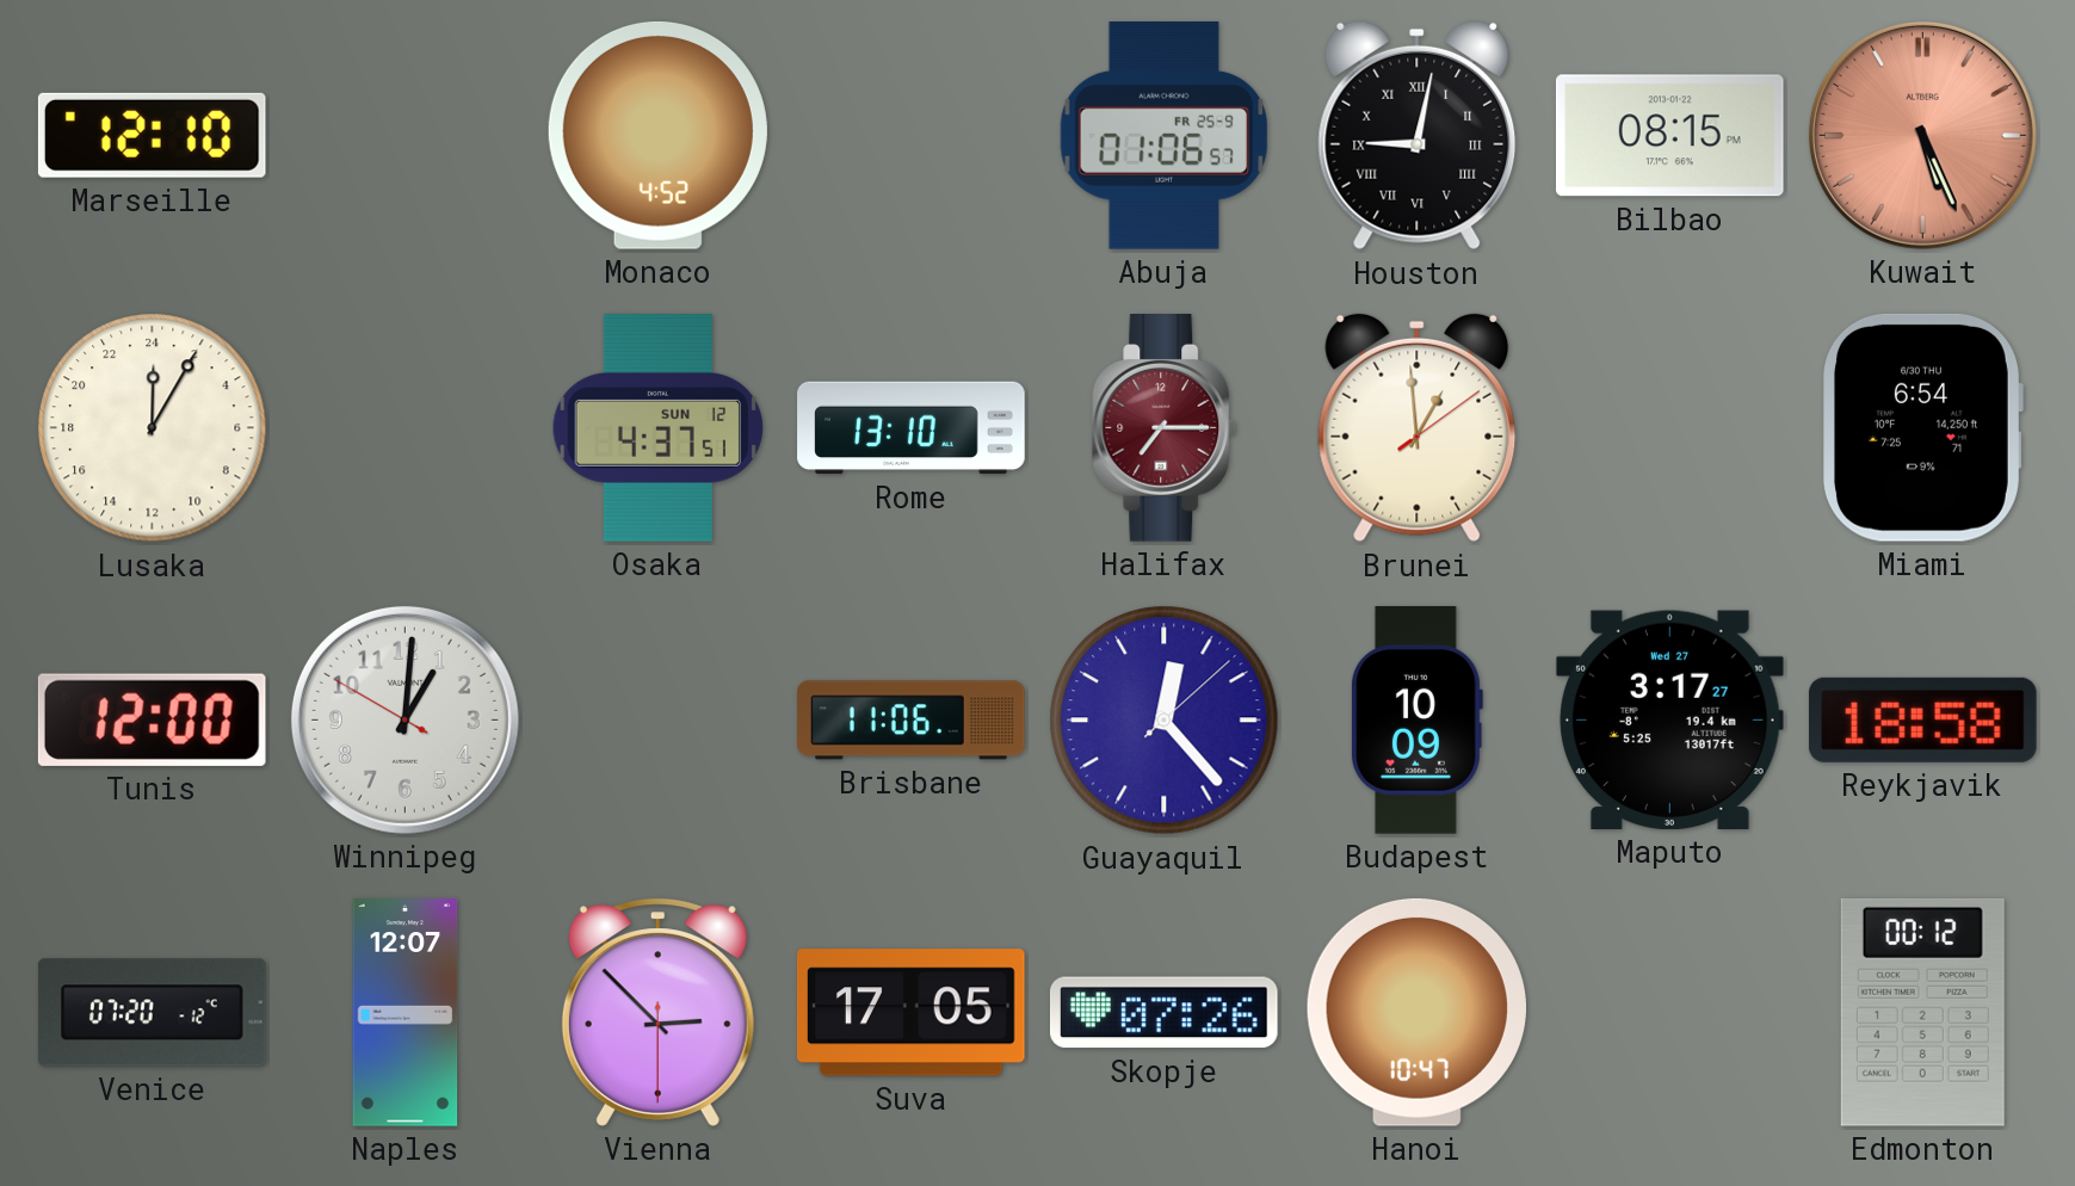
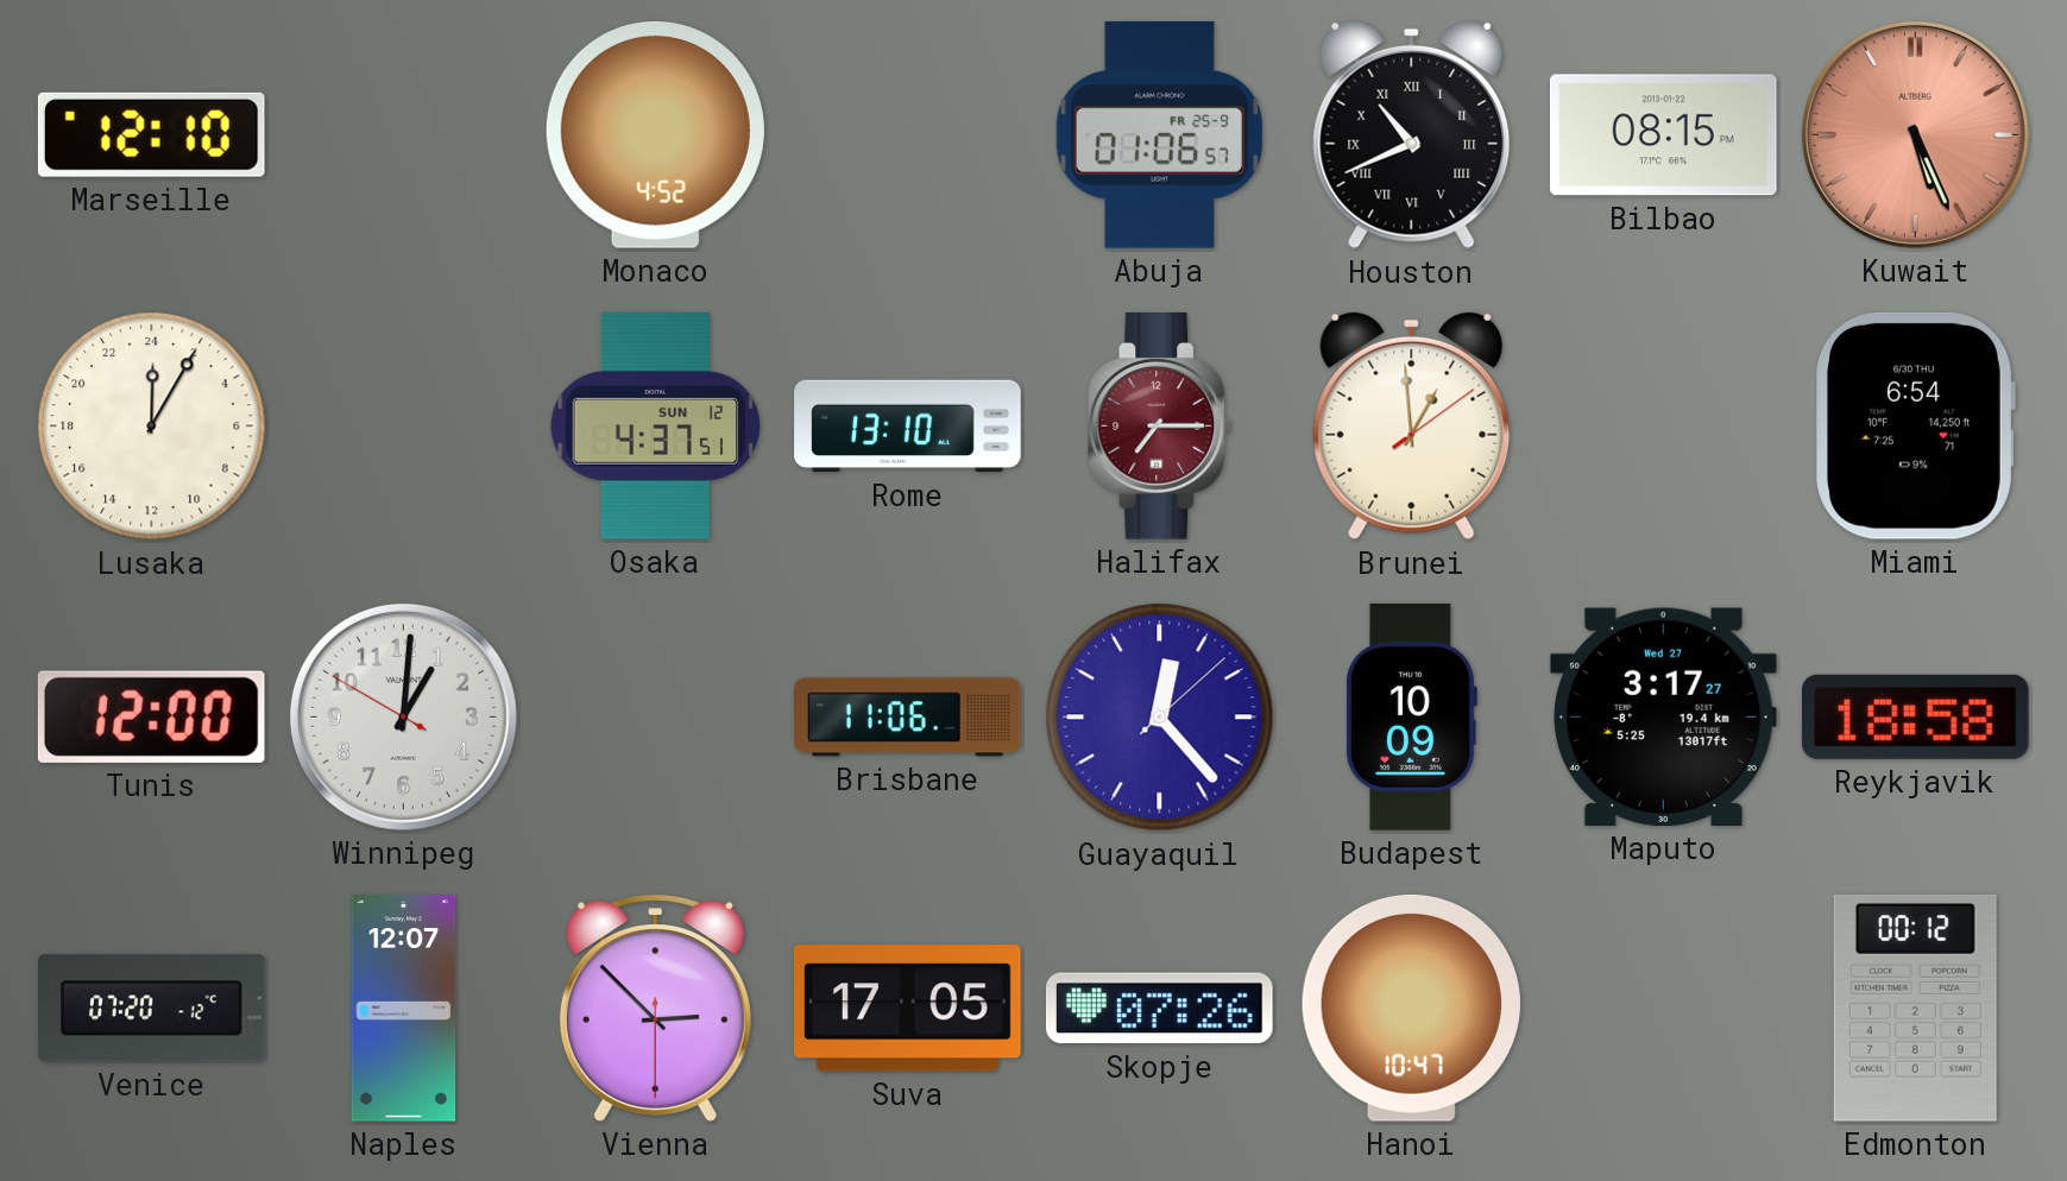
Houston: 9:02 -> 10:41 (1412, 135)
